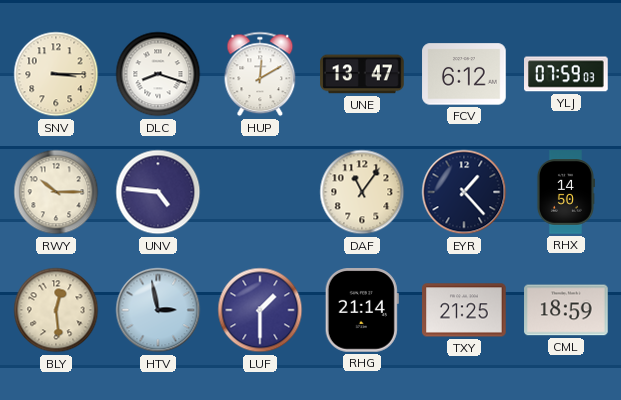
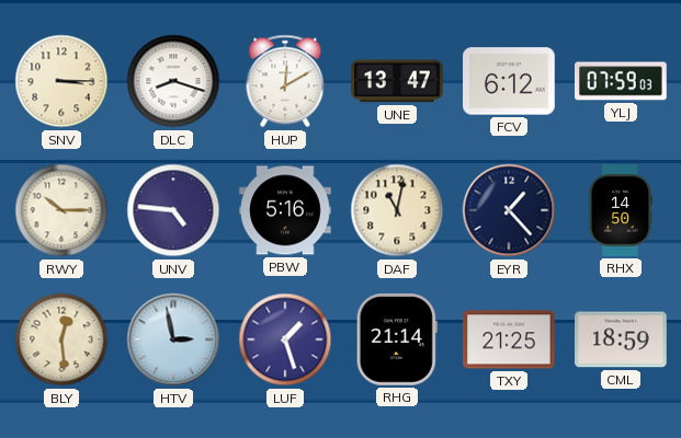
PBW: none -> 5:16 (285, 210)
DAF: 11:06 -> 11:02 (397, 210)
LUF: 1:30 -> 1:27 (285, 339)
